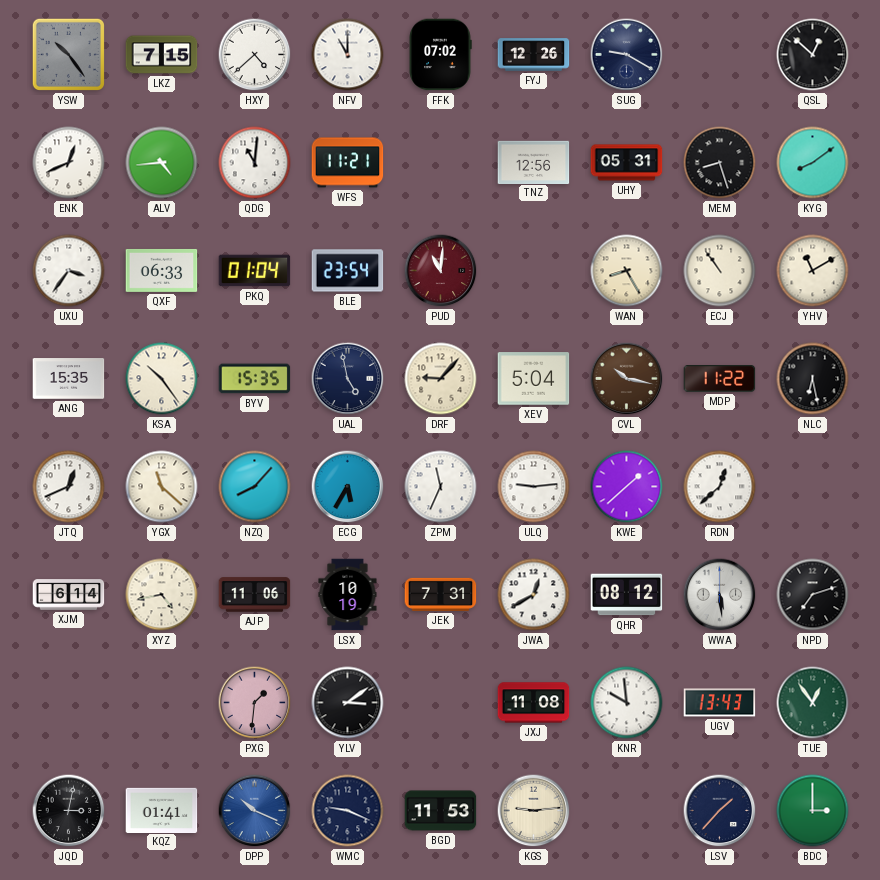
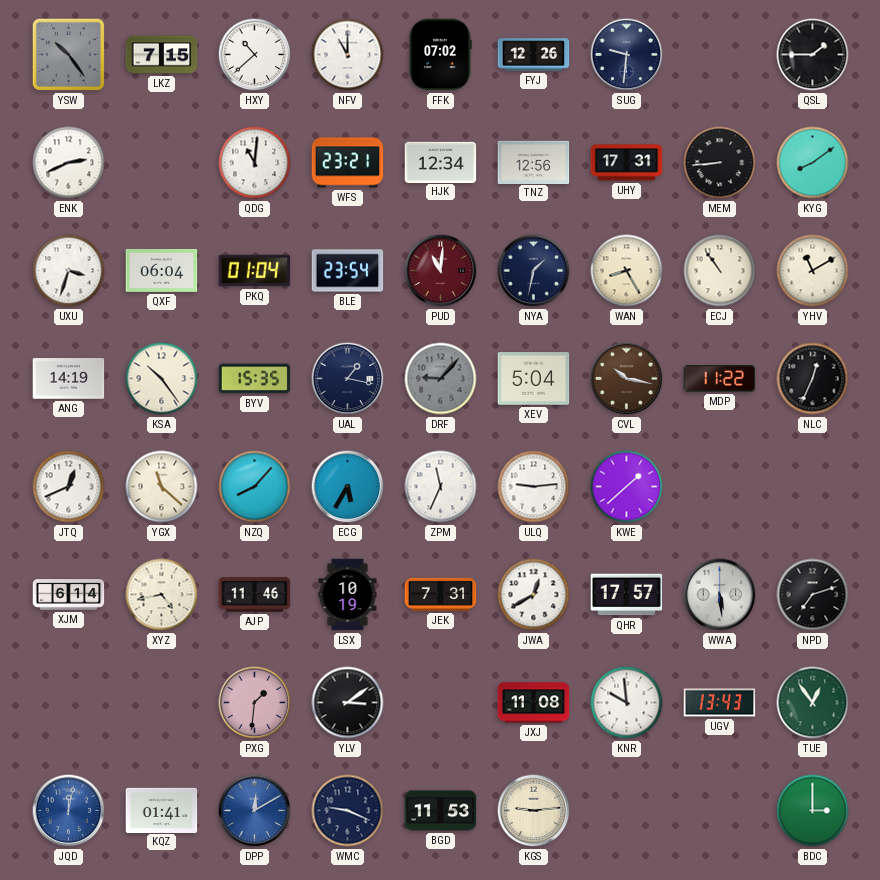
HXY: 4:38 -> 10:38 (255, 55)
SUG: 9:20 -> 9:31 (627, 55)
QSL: 12:52 -> 1:45 (813, 55)
ENK: 12:41 -> 2:41 (69, 163)
ALV: 4:44 -> none (162, 163)
WFS: 11:21 -> 23:21 (348, 163)
HJK: none -> 12:34 (441, 162)
UHY: 05:31 -> 17:31 (627, 163)
MEM: 8:27 -> 8:44 (720, 163)
UXU: 3:36 -> 3:33 (69, 271)
QXF: 06:33 -> 06:04 (162, 270)
NYA: none -> 1:32 (534, 271)
ANG: 15:35 -> 14:19 (69, 379)
UAL: 4:58 -> 1:17 (348, 379)
DRF dial: cream -> grey (441, 379)
NLC: 6:28 -> 12:34 (813, 379)
RDN: 12:38 -> none (720, 487)
AJP: 11:06 -> 11:46 (255, 595)
QHR: 08:12 -> 17:57 (627, 595)
JQD: 3:02 -> 12:02 (69, 811)
JQD dial: black -> blue (69, 811)
DPP: 10:19 -> 12:10 (255, 811)
LSV: 1:37 -> none (720, 811)
